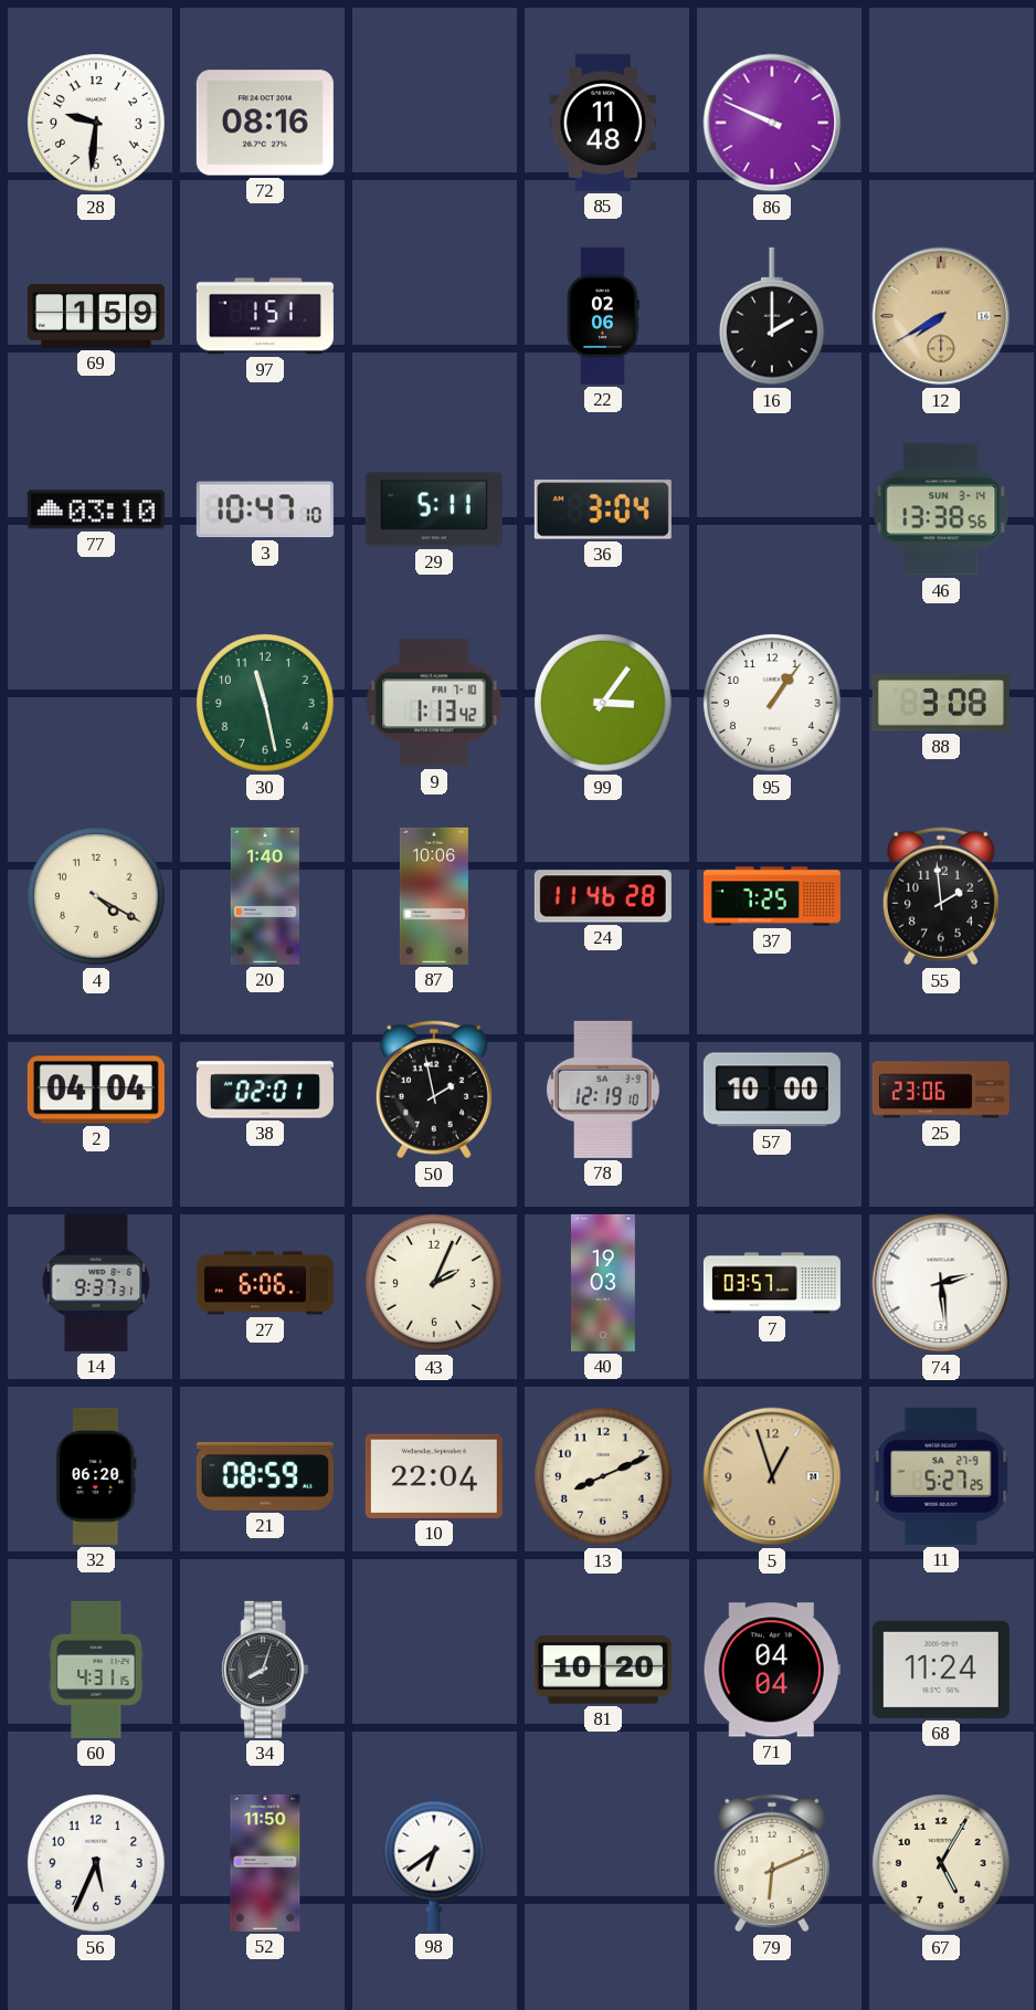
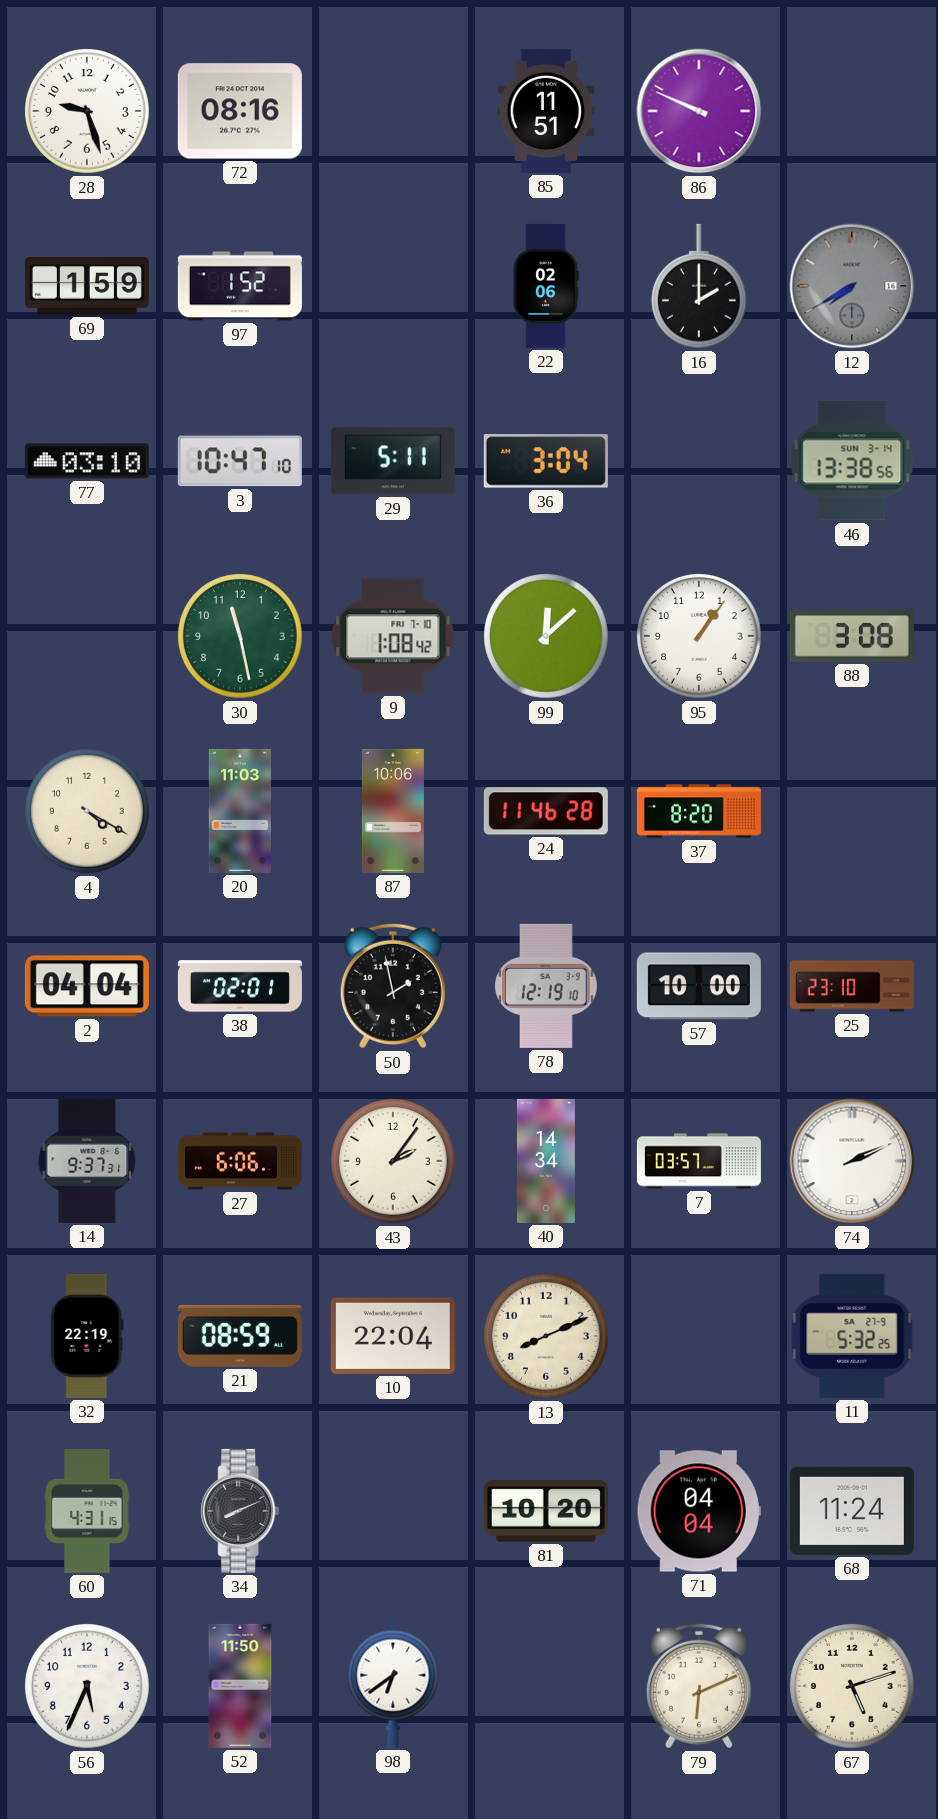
28: 9:31 -> 9:27 (88, 112)
85: 11:48 -> 11:51 (546, 111)
97: 1:51 -> 1:52 (240, 286)
12 dial: champagne -> grey (852, 286)
9: 1:13 -> 1:08 (393, 636)
99: 3:06 -> 12:08 (547, 637)
20: 1:40 -> 11:03 (239, 811)
37: 7:25 -> 8:20 (699, 811)
55: 1:59 -> none (941, 896)
25: 23:06 -> 23:10 (852, 986)
43: 2:04 -> 2:06 (394, 1162)
40: 19:03 -> 14:34 (546, 1161)
74: 2:29 -> 2:11 (852, 1161)
32: 06:20 -> 22:19 (87, 1336)
5: 12:57 -> none (772, 1476)
11: 5:27 -> 5:32 (852, 1336)
34: 8:03 -> 8:11 (240, 1511)
67: 5:05 -> 5:12 (853, 1687)
